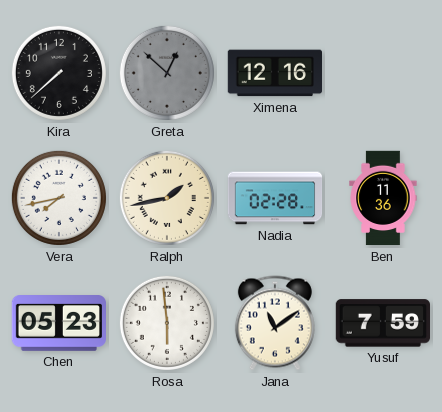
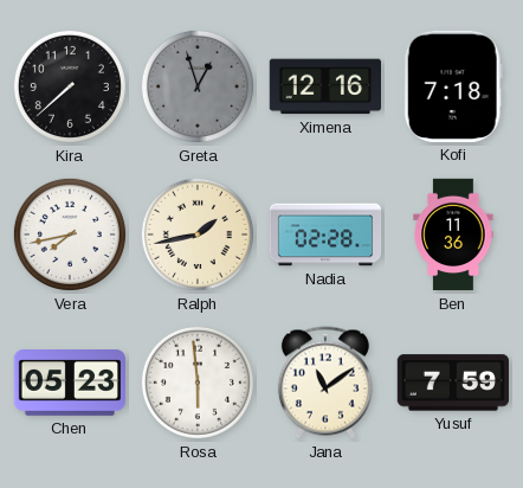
Greta: 12:52 -> 12:57 (198, 86)
Kofi: none -> 7:18 (453, 86)
